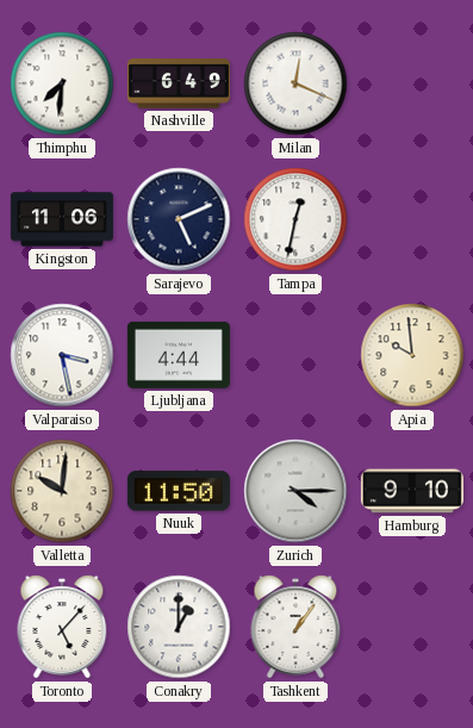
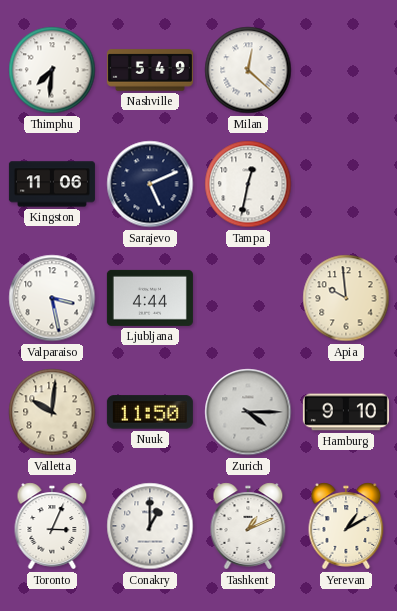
Nashville: 6:49 -> 5:49 (150, 70)
Milan: 12:19 -> 12:22 (248, 70)
Toronto: 5:07 -> 3:04 (52, 526)
Tashkent: 1:06 -> 1:11 (248, 526)
Yerevan: none -> 1:10 (346, 526)
